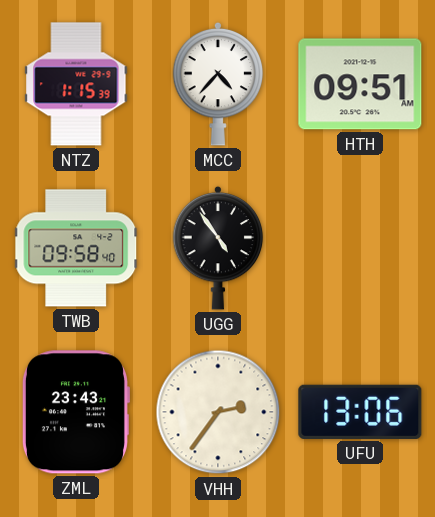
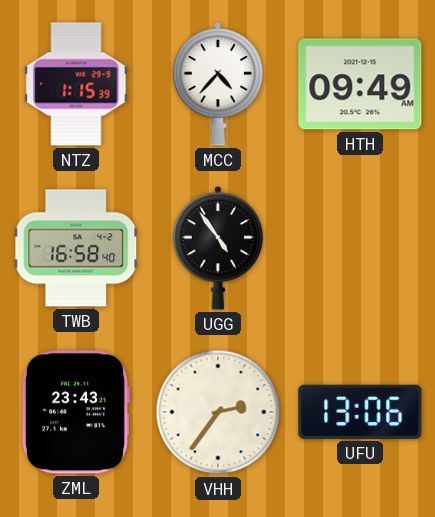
HTH: 09:51 -> 09:49 (360, 84)
TWB: 09:58 -> 16:58 (77, 248)
